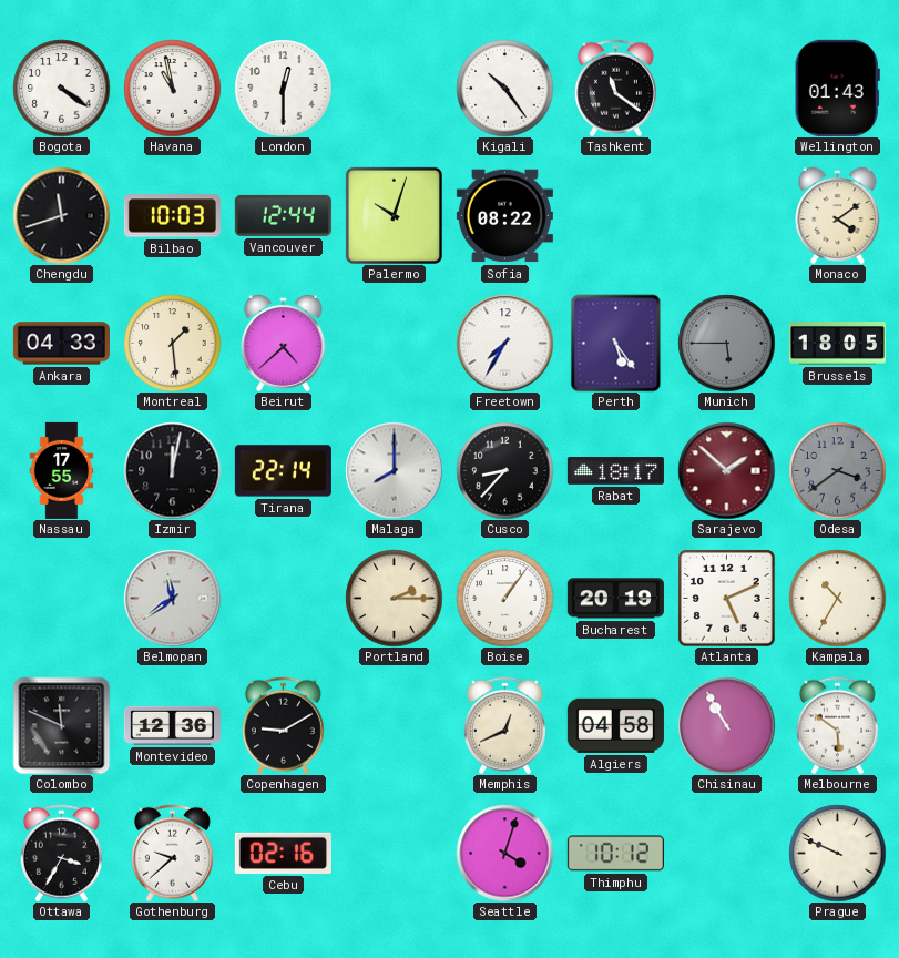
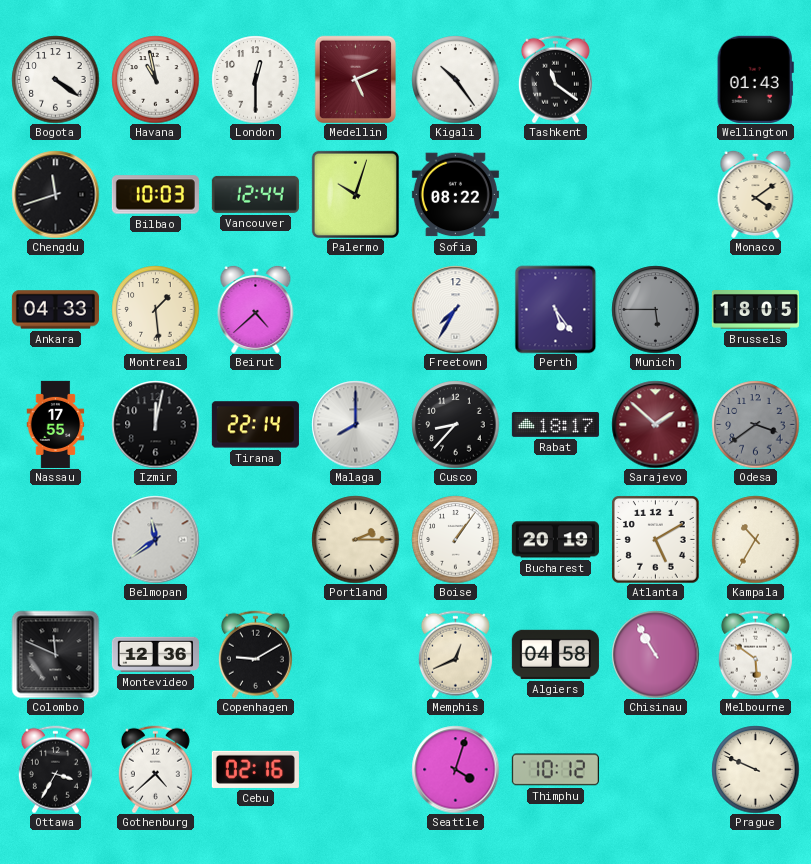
Medellin: none -> 5:11 (355, 79)
Atlanta: 5:11 -> 5:10 (656, 540)
Gothenburg: 9:38 -> 4:38 (155, 769)
